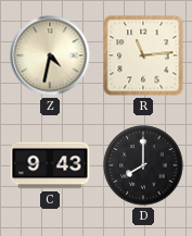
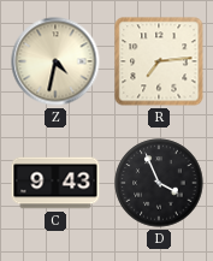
R: 11:14 -> 7:14 (159, 61)
D: 8:00 -> 3:56 (159, 183)
